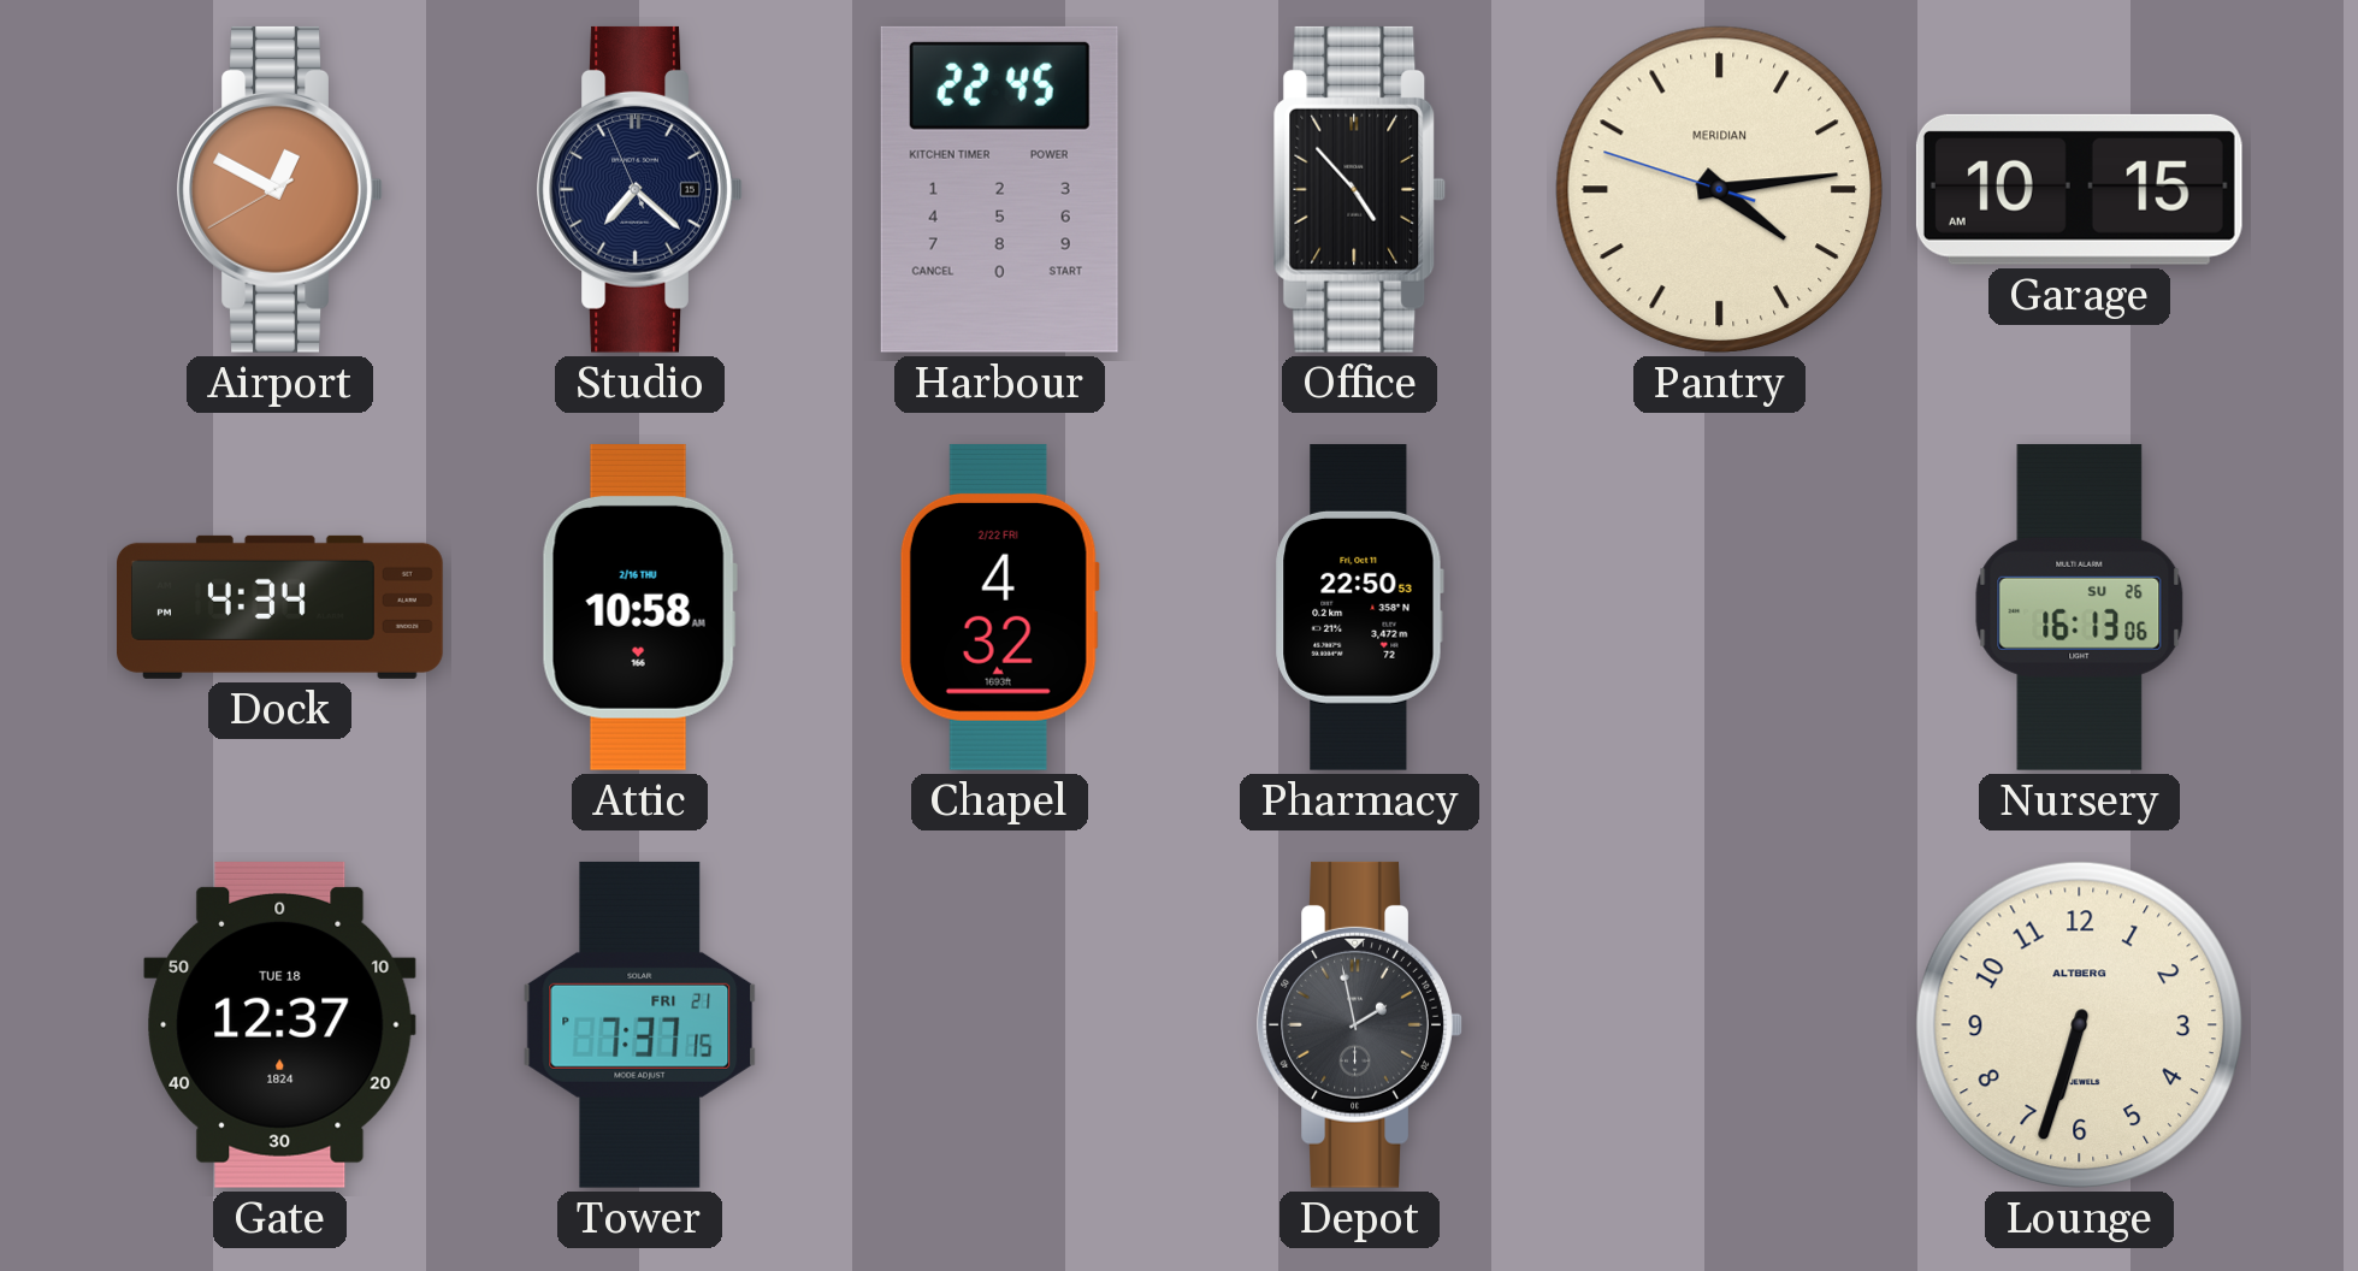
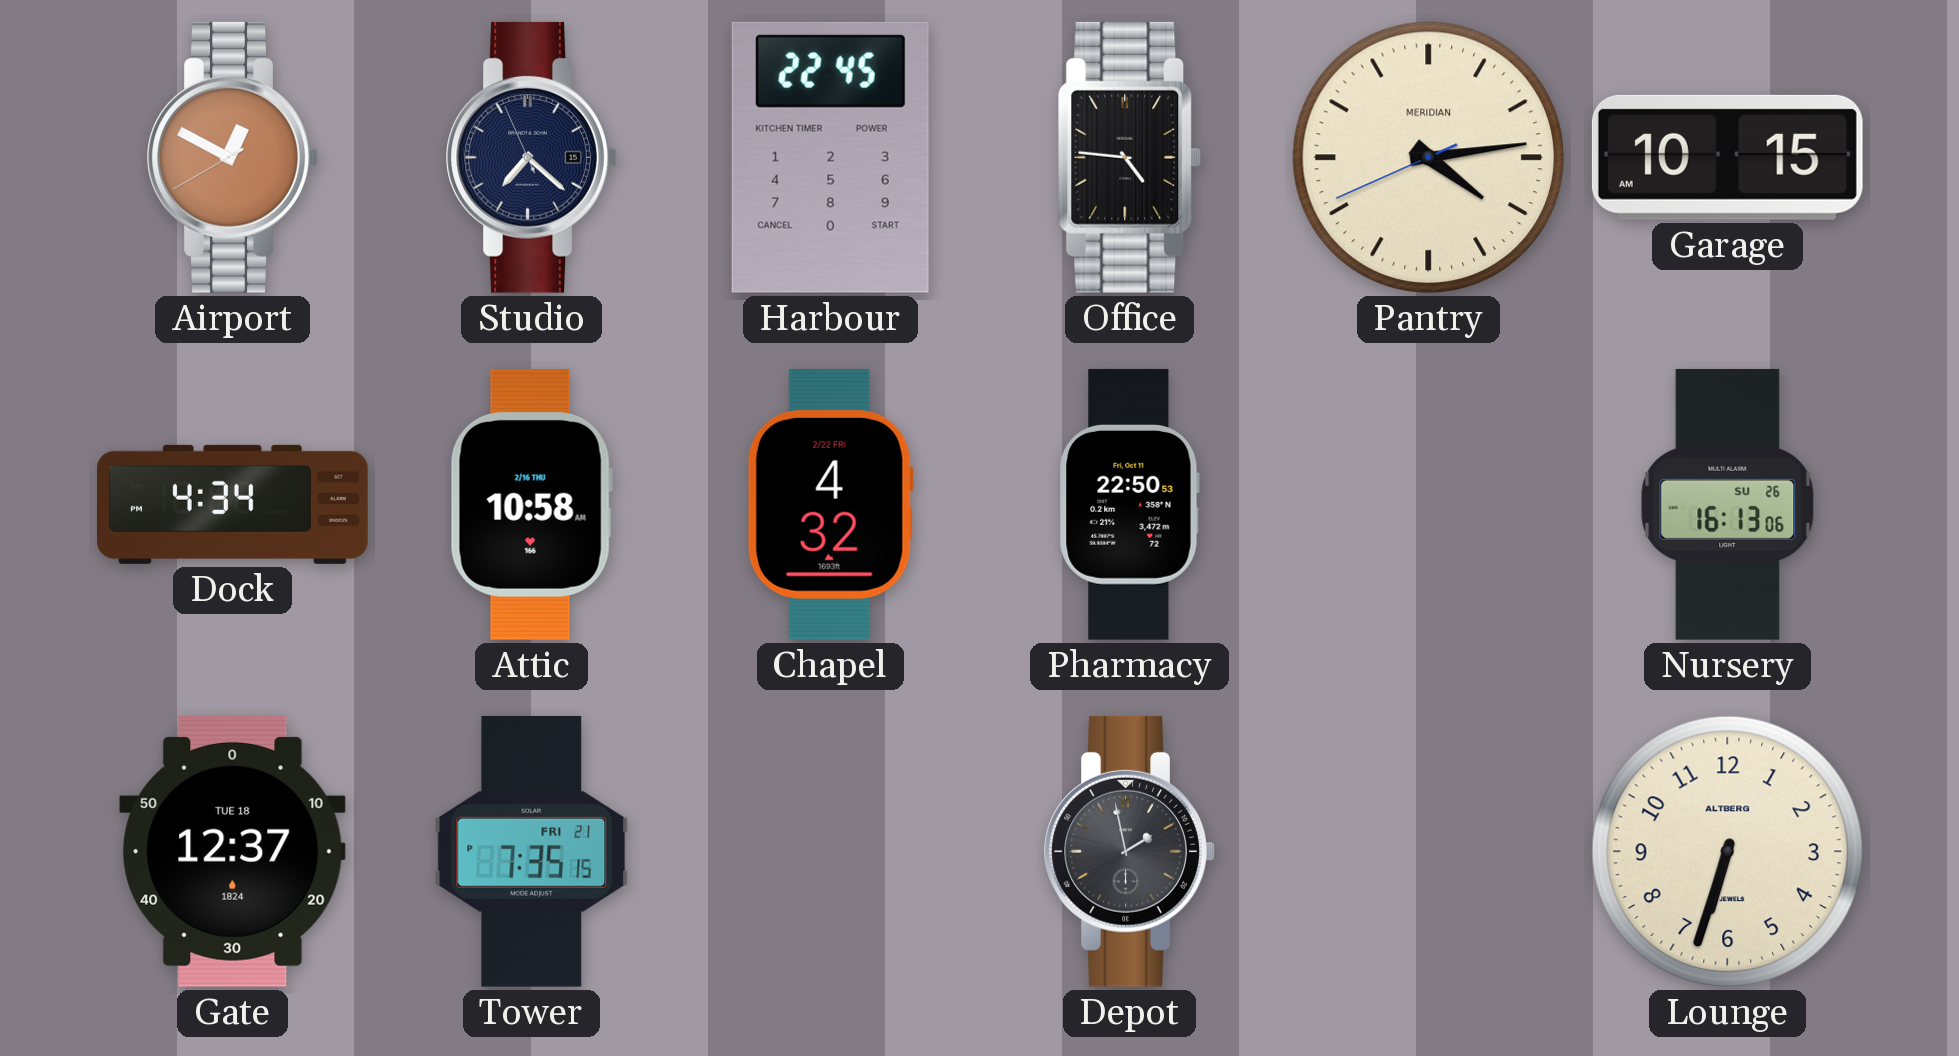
Office: 4:53 -> 4:46 (1130, 157)
Pantry: 4:13:48 -> 4:13:41 (1428, 157)
Tower: 7:37 -> 7:35 (532, 851)
